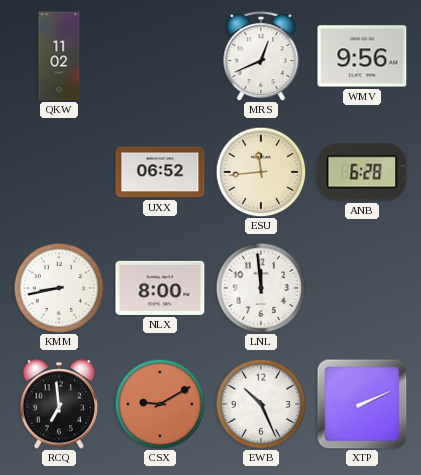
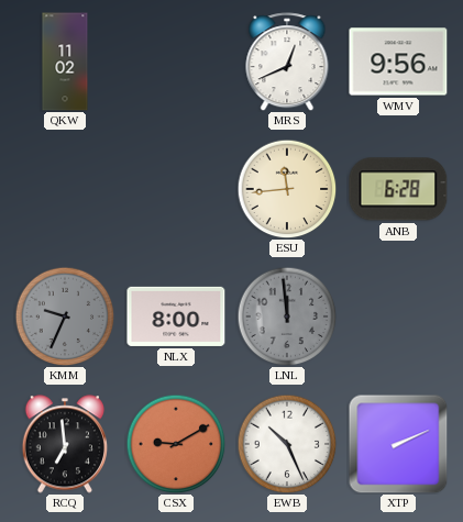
UXX: 06:52 -> none (160, 172)
KMM: 8:43 -> 9:34 (65, 316)
KMM dial: white -> grey (65, 316)
LNL dial: white -> grey (287, 316)
